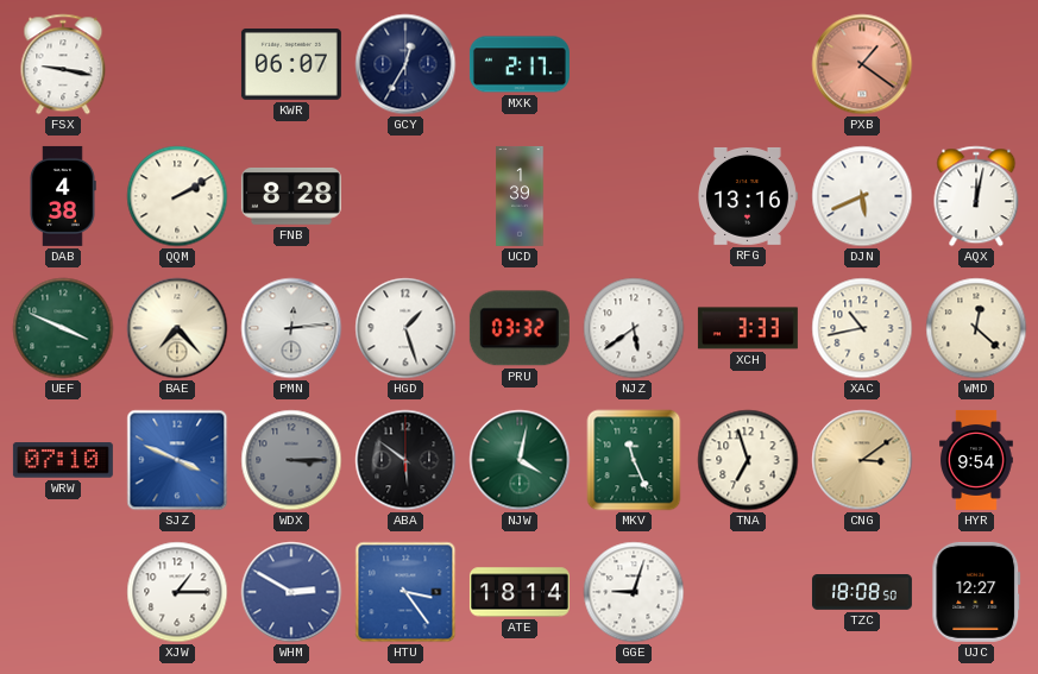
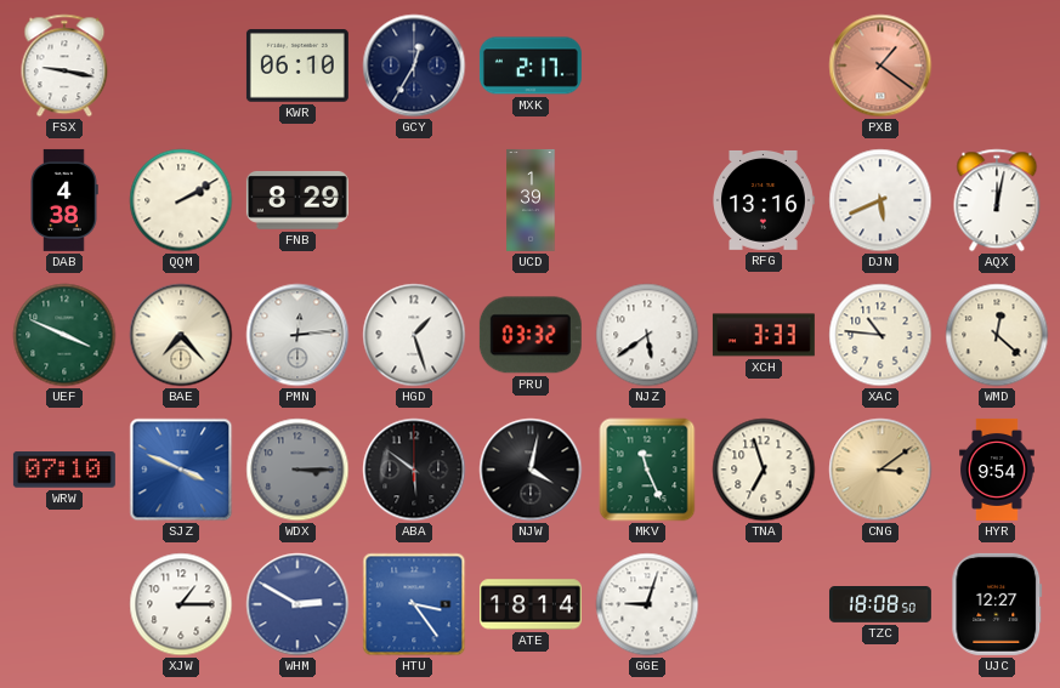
KWR: 06:07 -> 06:10 (297, 67)
FNB: 8:28 -> 8:29 (297, 200)
XAC: 10:43 -> 10:46 (880, 335)
NJW dial: green -> black (531, 470)
